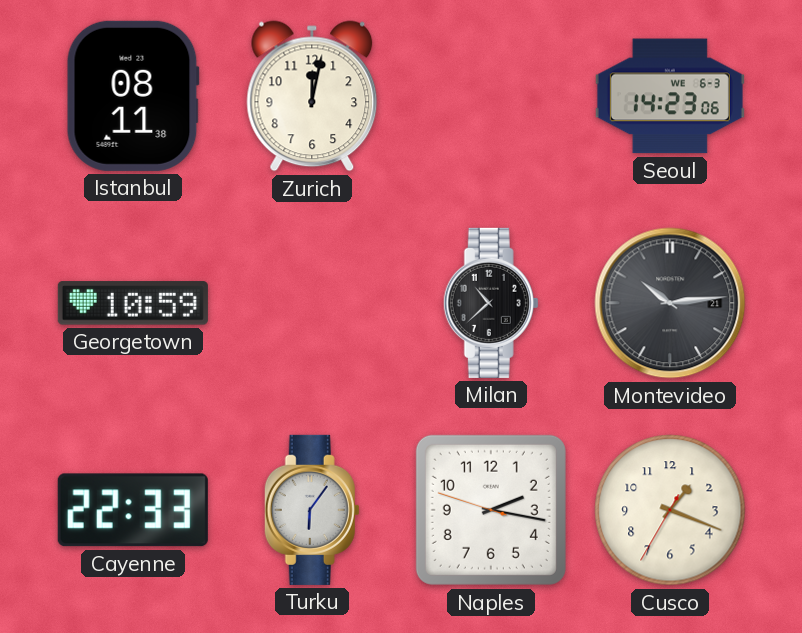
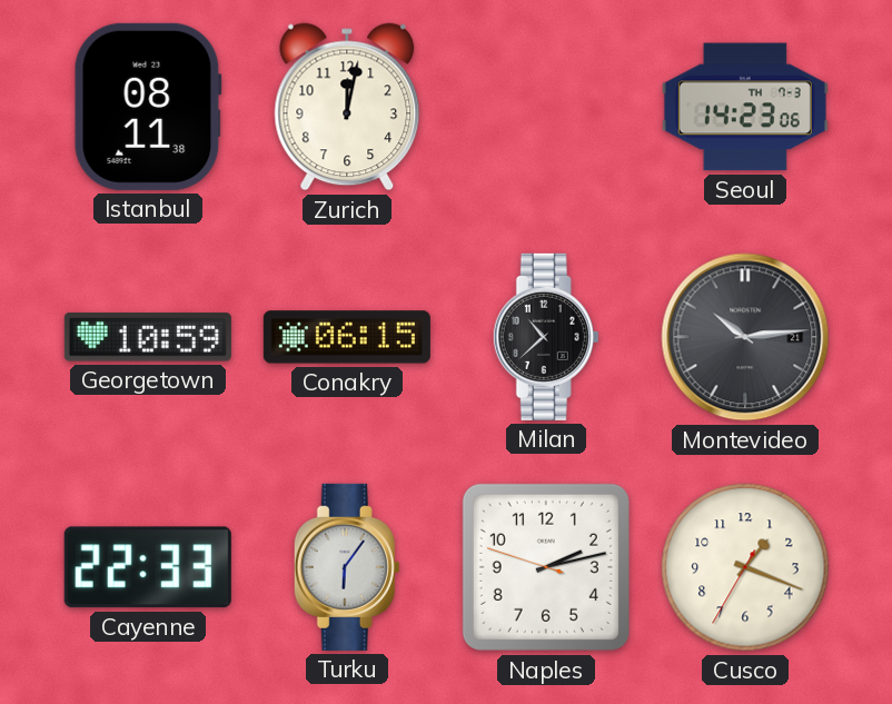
Seoul date: WE 6-3 -> TH 7-3 (745, 107)
Conakry: none -> 06:15 (347, 337)
Naples: 2:16 -> 2:12 (546, 567)
